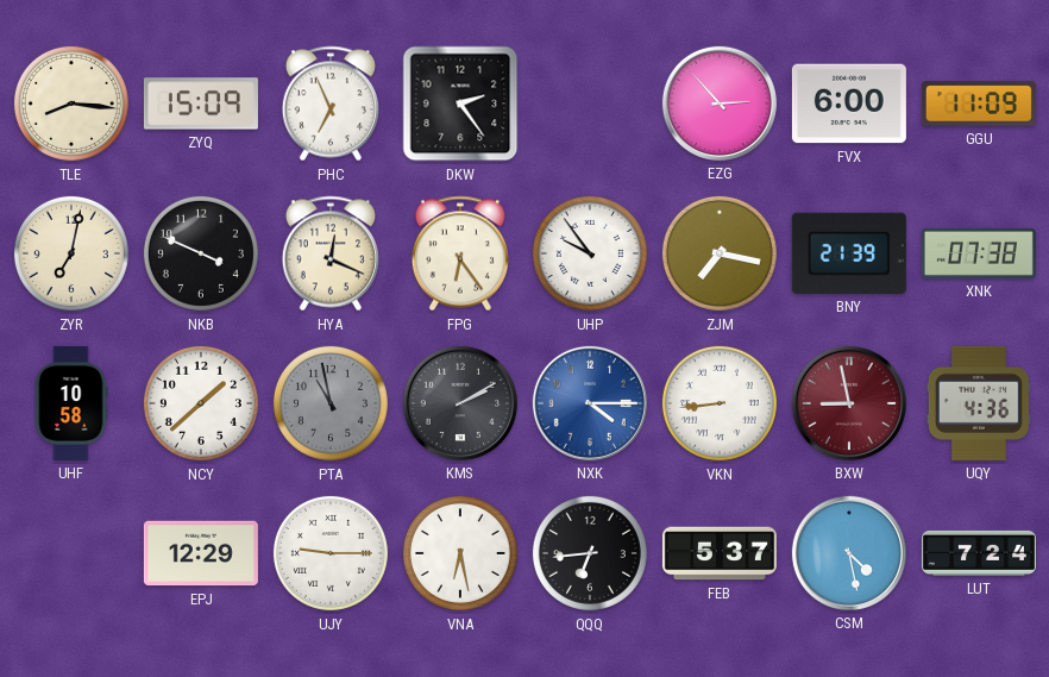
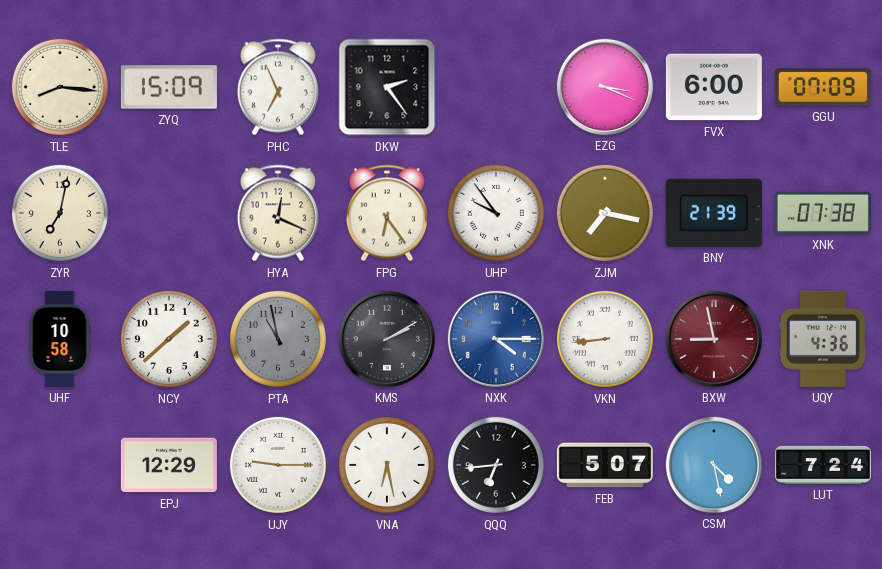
EZG: 2:53 -> 3:19 (605, 87)
GGU: 11:09 -> 07:09 (823, 87)
NKB: 3:49 -> none (201, 253)
FEB: 5:37 -> 5:07 (605, 465)
